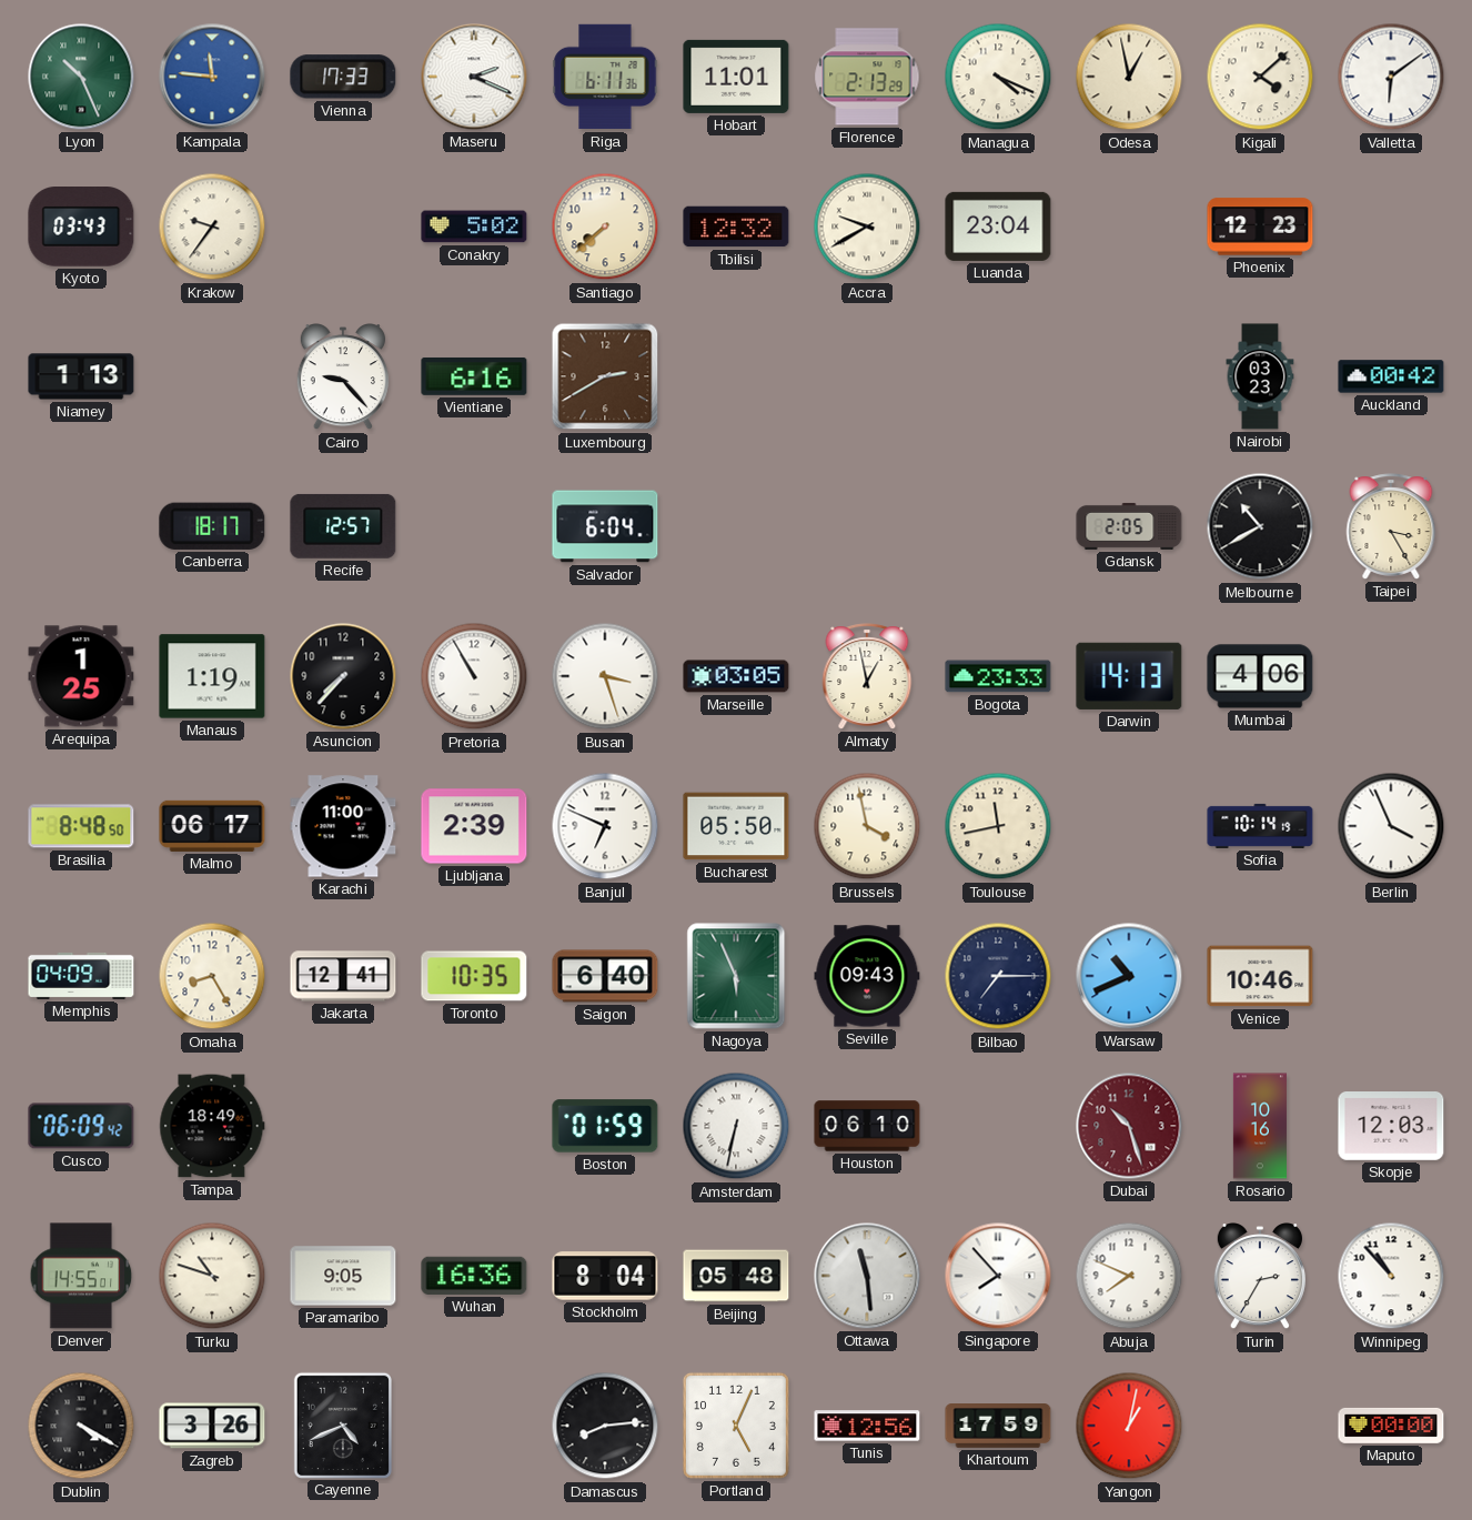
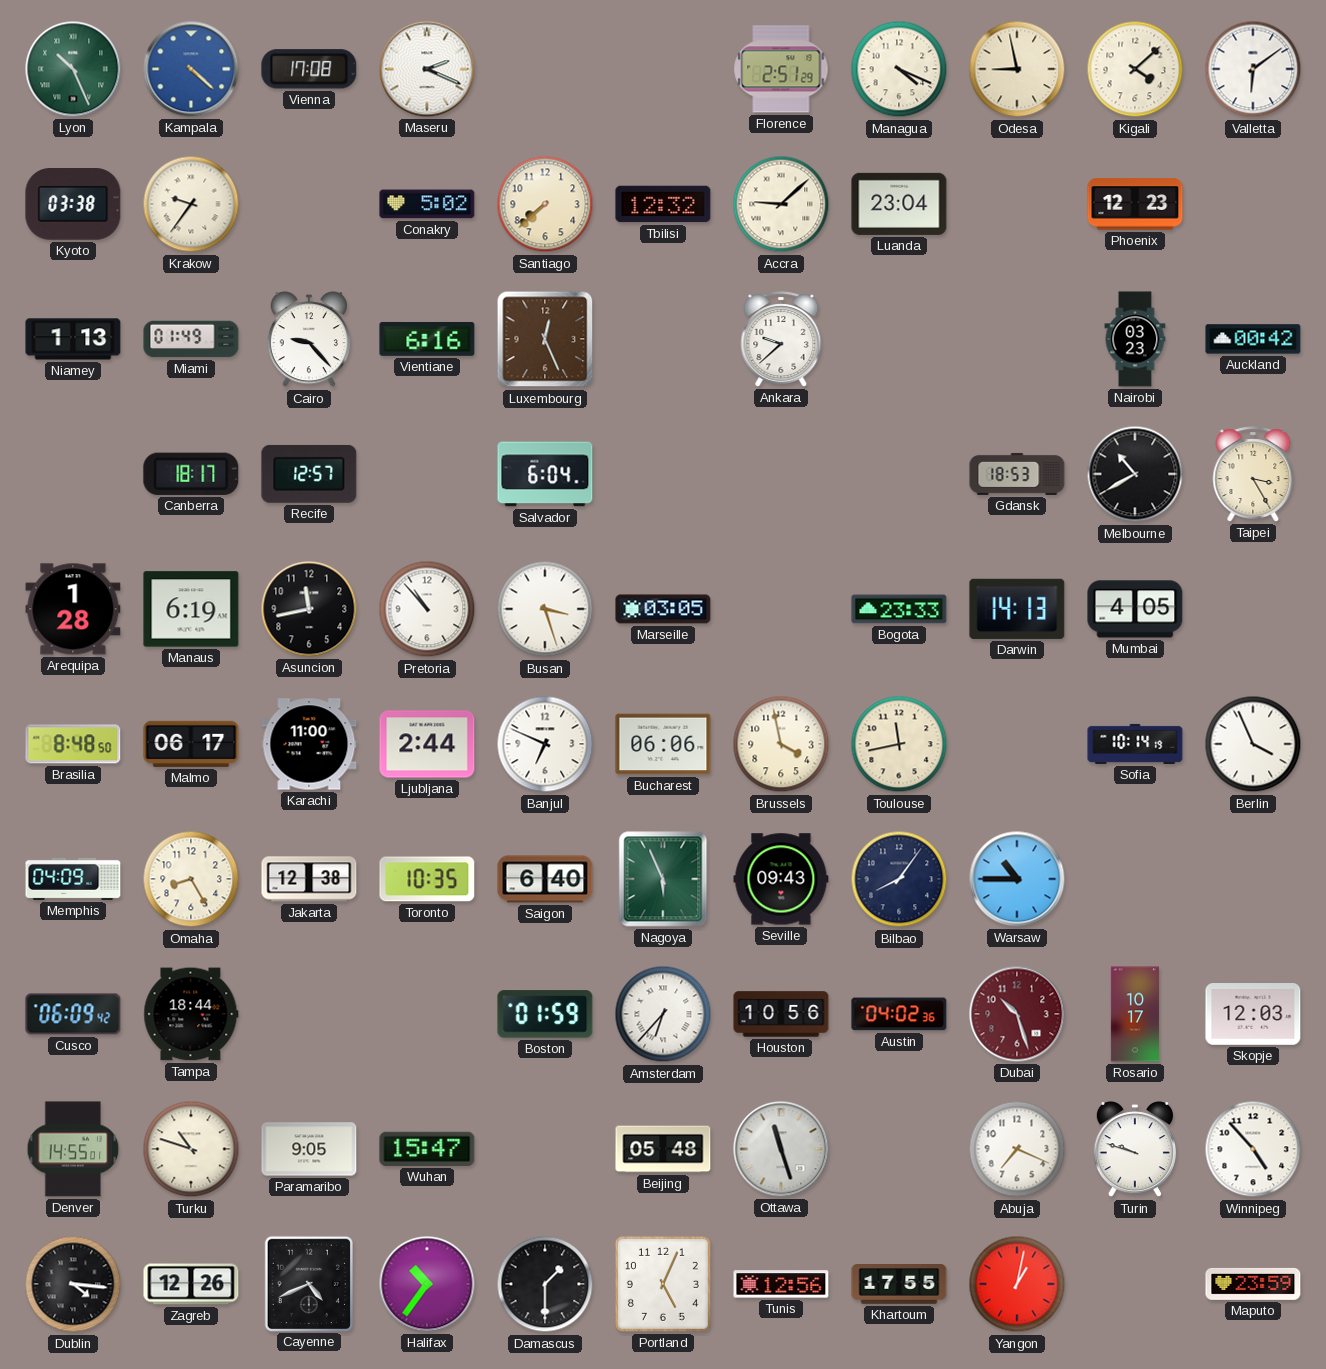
Kampala: 11:46 -> 4:22 (191, 69)
Vienna: 17:33 -> 17:08 (309, 69)
Riga: 6:11 -> none (605, 77)
Hobart: 11:01 -> none (736, 77)
Florence: 2:13 -> 2:51 (781, 69)
Odesa: 12:58 -> 8:58 (1017, 69)
Kyoto: 03:43 -> 03:38 (73, 205)
Accra: 9:40 -> 9:08 (781, 204)
Miami: none -> 01:49 (191, 339)
Luxembourg: 2:40 -> 12:26 (545, 339)
Ankara: none -> 9:38 (781, 339)
Gdansk: 2:05 -> 18:53 (1017, 474)
Arequipa: 1:25 -> 1:28 (73, 609)
Manaus: 1:19 -> 6:19 (191, 609)
Asuncion: 7:37 -> 11:43 (309, 609)
Pretoria: 10:55 -> 10:53 (427, 609)
Almaty: 12:58 -> none (867, 676)
Mumbai: 4:06 -> 4:05 (1135, 609)
Ljubljana: 2:39 -> 2:44 (427, 744)
Bucharest: 05:50 -> 06:06 (663, 744)
Jakarta: 12:41 -> 12:38 (309, 879)
Bilbao: 7:15 -> 8:06 (899, 879)
Warsaw: 10:41 -> 10:45 (1017, 879)
Venice: 10:46 -> none (1260, 976)
Tampa: 18:49 -> 18:44 (191, 1014)
Amsterdam: 6:32 -> 6:37 (663, 1014)
Houston: 06:10 -> 10:56 (781, 1014)
Austin: none -> 04:02 (899, 1014)
Rosario: 10:16 -> 10:17 (1135, 1014)
Wuhan: 16:36 -> 15:47 (427, 1149)
Stockholm: 8:04 -> none (605, 1276)
Ottawa: 11:29 -> 11:27 (781, 1149)
Singapore: 7:53 -> none (998, 1276)
Abuja: 7:49 -> 7:19 (1017, 1149)
Turin: 2:35 -> 9:48 (1135, 1150)
Winnipeg: 10:53 -> 4:53 (1253, 1149)
Dublin: 4:20 -> 4:16 (73, 1284)
Zagreb: 3:26 -> 12:26 (191, 1284)
Halifax: none -> 10:36 (427, 1284)
Damascus: 8:14 -> 1:30 (545, 1284)
Khartoum: 17:59 -> 17:55 (899, 1285)
Maputo: 00:00 -> 23:59 (1253, 1284)
